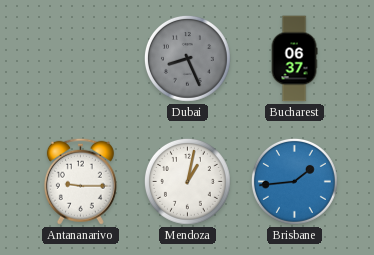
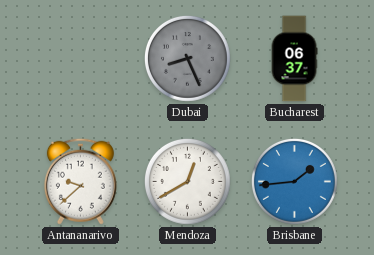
Antananarivo: 9:15 -> 9:38 (80, 181)
Mendoza: 1:02 -> 12:40 (187, 181)
